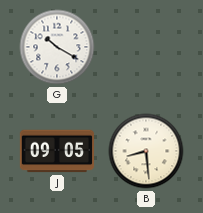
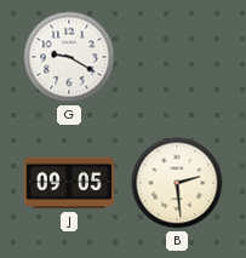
G: 10:20 -> 9:20 (69, 57)
B: 8:29 -> 2:29 (177, 183)
